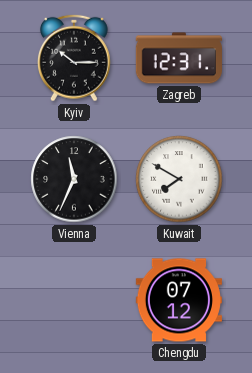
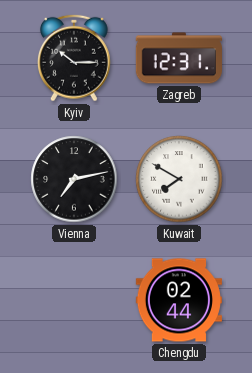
Vienna: 11:34 -> 7:13 (74, 179)
Chengdu: 07:12 -> 02:44 (179, 300)
